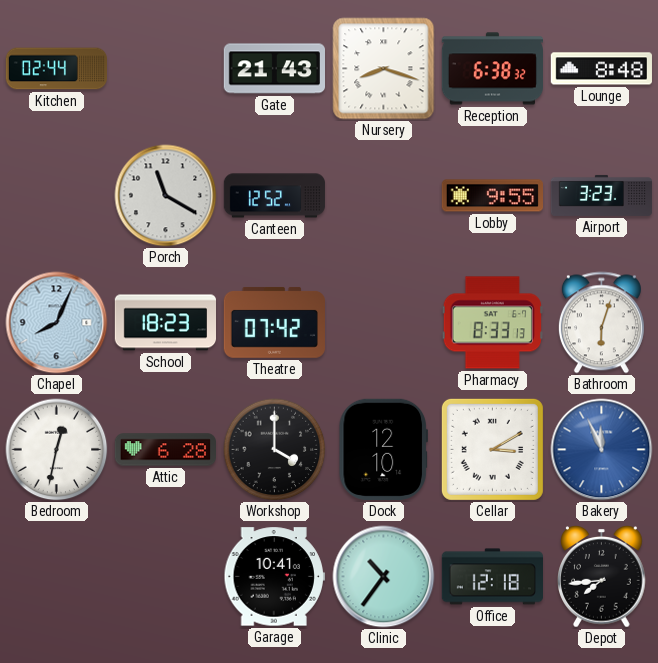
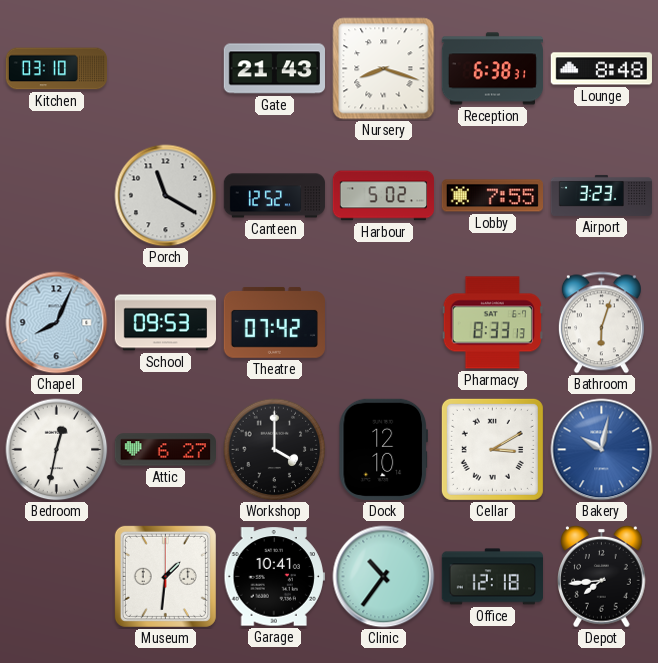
Kitchen: 02:44 -> 03:10 (56, 69)
Reception: 6:38:32 -> 6:38:31 (492, 69)
Harbour: none -> 5:02 (383, 196)
Lobby: 9:55 -> 7:55 (492, 196)
School: 18:23 -> 09:53 (165, 323)
Attic: 6:28 -> 6:27 (165, 450)
Bakery: 11:56 -> 10:02 (602, 450)
Museum: none -> 1:31 (165, 576)
